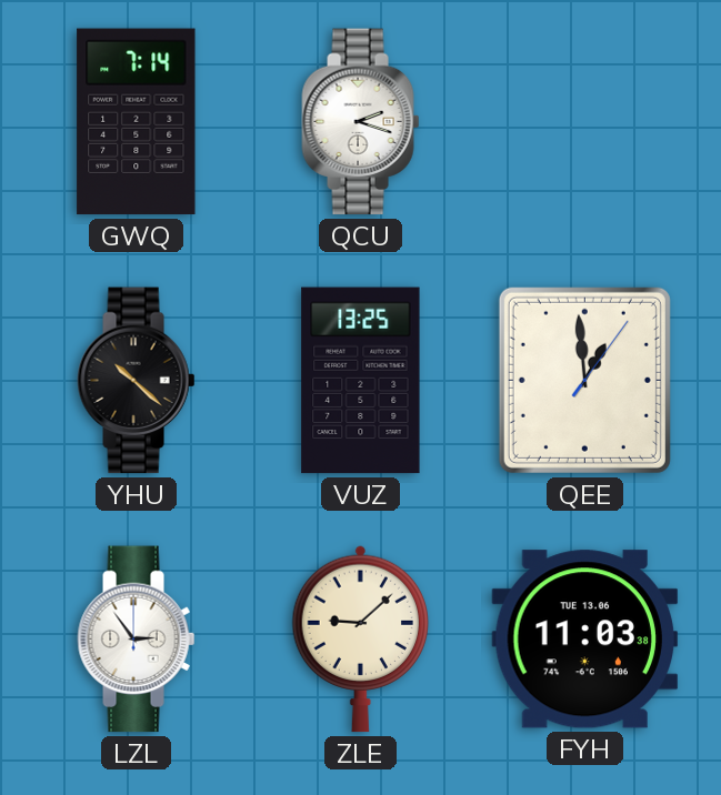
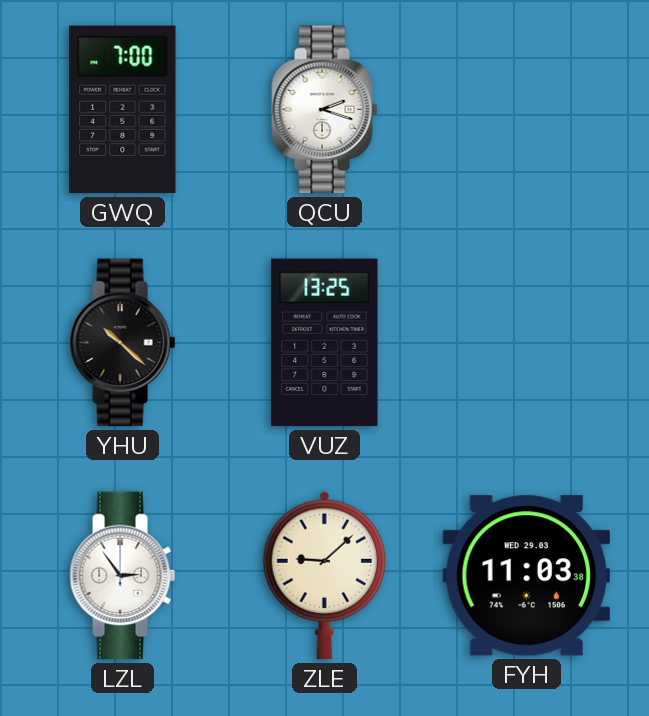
GWQ: 7:14 -> 7:00 (123, 110)
QEE: 12:59 -> none (584, 380)
FYH date: TUE 13.06 -> WED 29.03 (527, 576)
